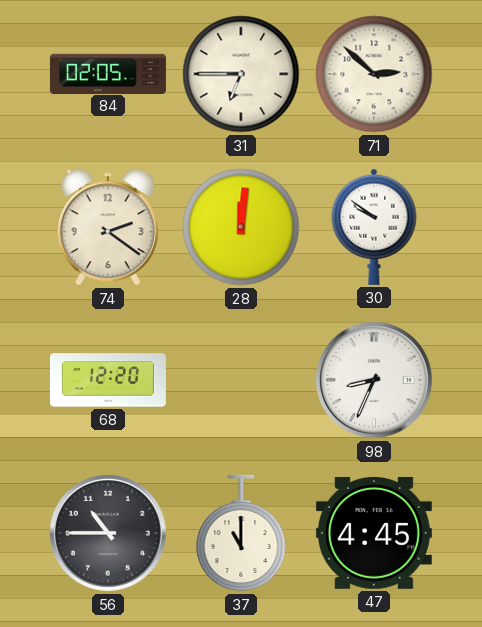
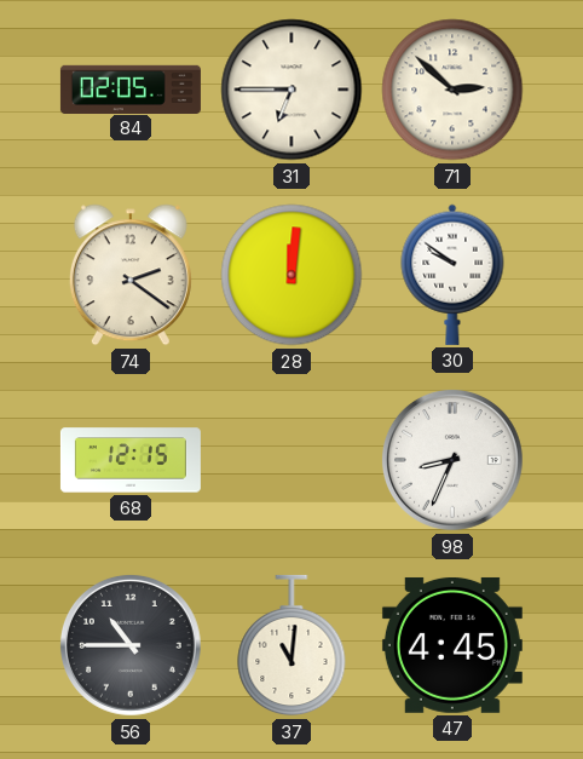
68: 12:20 -> 12:15 (131, 460)
37: 11:00 -> 11:01 (291, 645)
